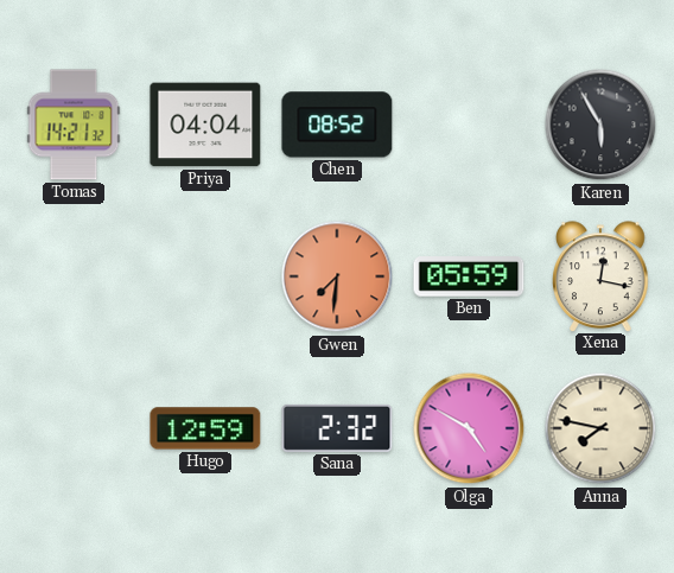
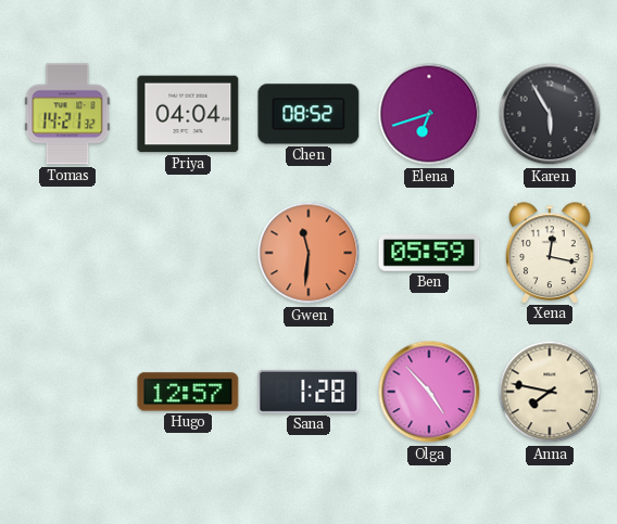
Elena: none -> 6:42 (429, 114)
Gwen: 7:31 -> 11:31 (308, 253)
Hugo: 12:59 -> 12:57 (188, 392)
Sana: 2:32 -> 1:28 (308, 392)
Olga: 4:50 -> 4:53 (429, 392)
